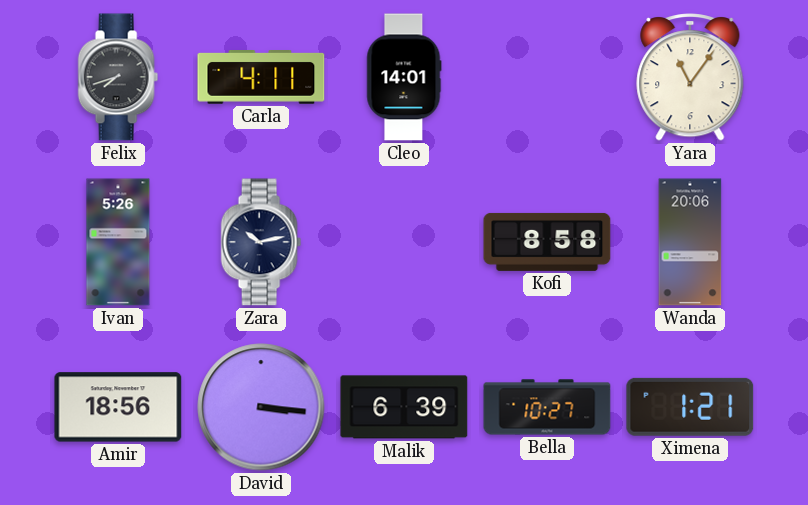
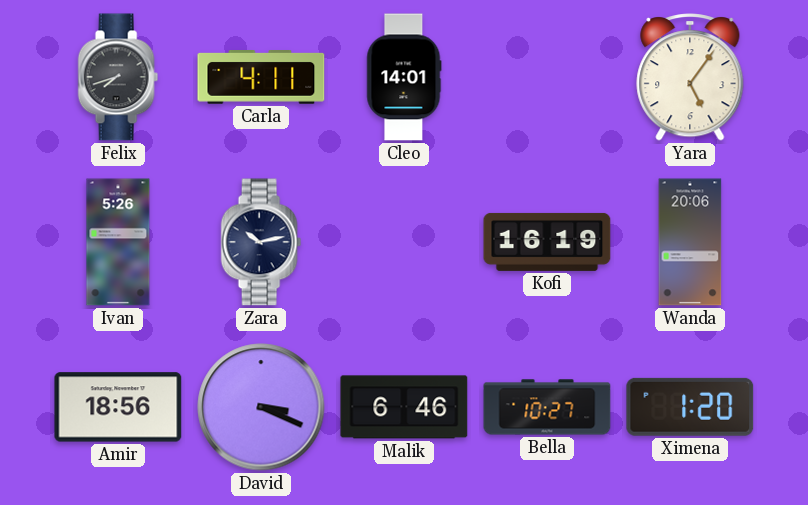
Yara: 11:06 -> 5:06 (690, 77)
Kofi: 8:58 -> 16:19 (547, 242)
David: 3:16 -> 3:19 (261, 407)
Malik: 6:39 -> 6:46 (404, 407)
Ximena: 1:21 -> 1:20 (690, 407)
